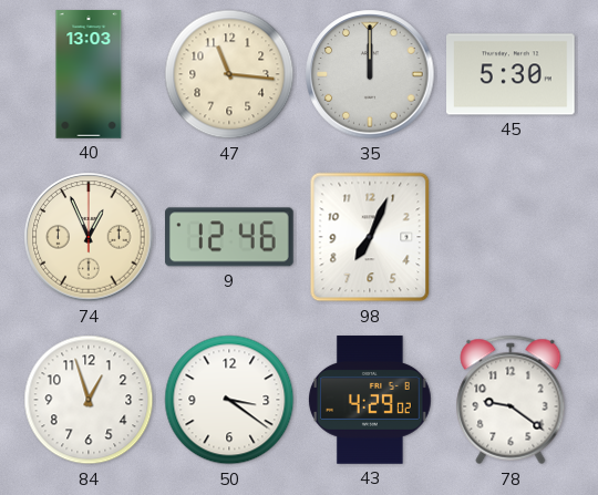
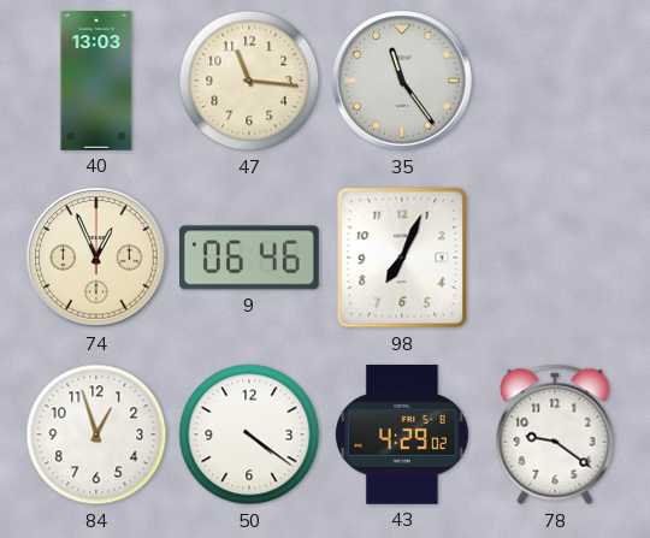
35: 12:00 -> 11:24 (402, 81)
45: 5:30 -> none (512, 74)
9: 12:46 -> 06:46 (250, 258)
50: 3:21 -> 4:21 (249, 434)
